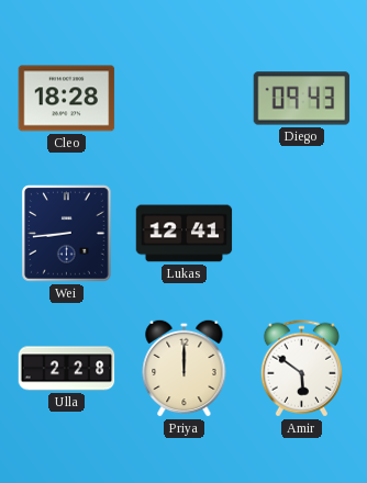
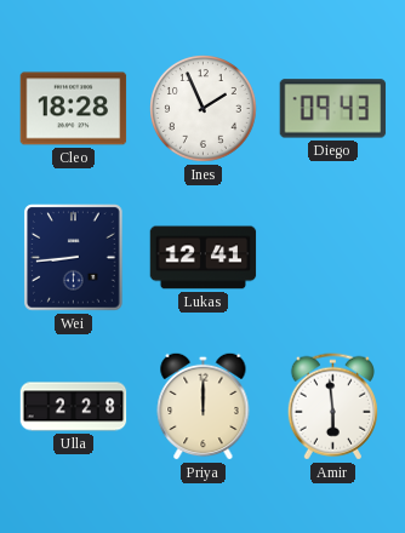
Ines: none -> 1:56 (204, 109)
Amir: 5:51 -> 5:59 (332, 407)
